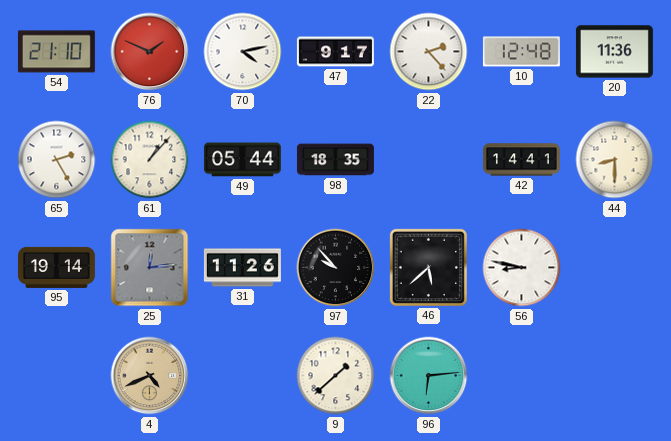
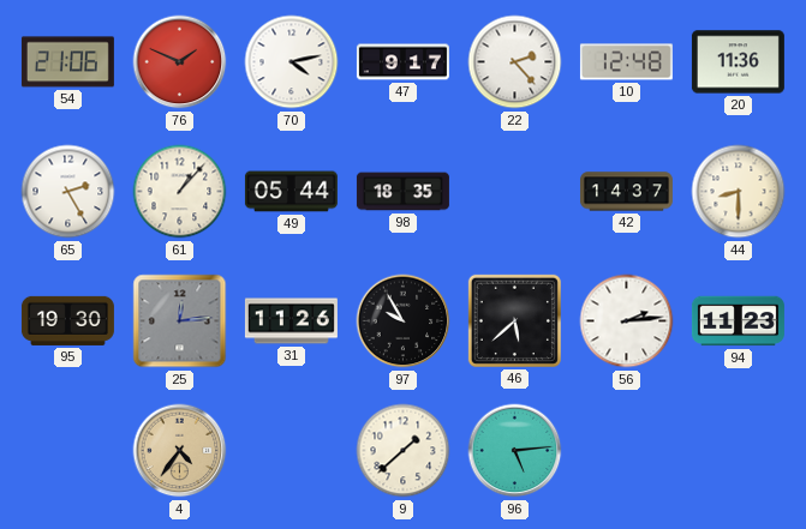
54: 21:10 -> 21:06 (67, 62)
42: 14:41 -> 14:37 (626, 192)
95: 19:14 -> 19:30 (67, 320)
97: 9:53 -> 9:55 (404, 321)
56: 8:47 -> 2:14 (627, 321)
94: none -> 11:23 (738, 321)
4: 4:41 -> 4:36 (180, 451)
96: 6:14 -> 5:14 (515, 451)
